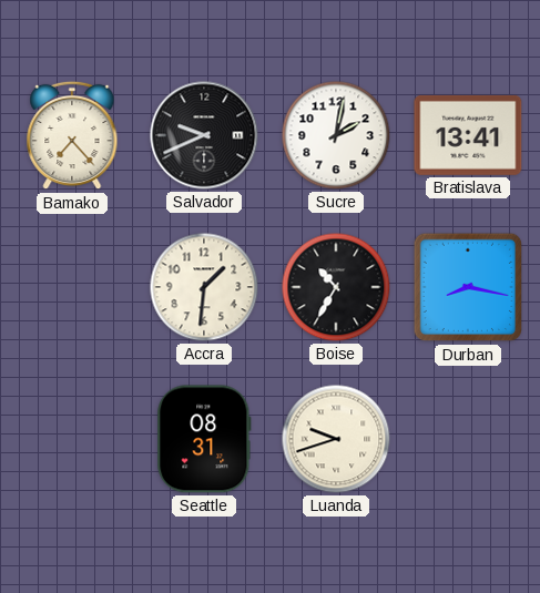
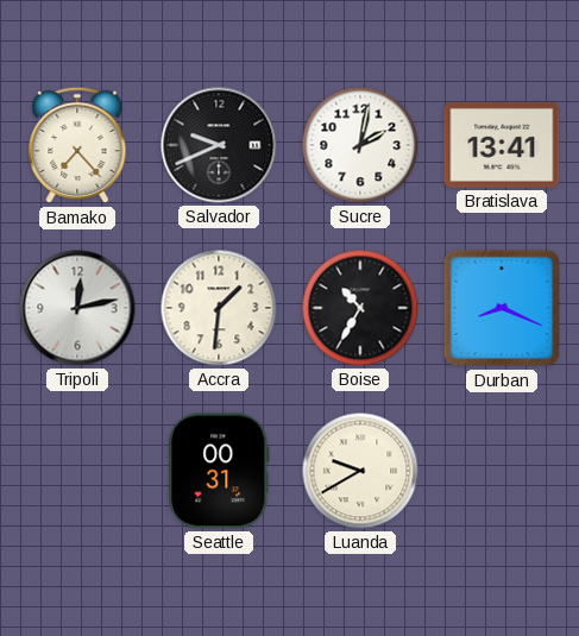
Tripoli: none -> 12:13 (77, 308)
Durban: 8:17 -> 8:19 (502, 308)
Seattle: 08:31 -> 00:31 (219, 471)
Luanda: 9:42 -> 9:40 (360, 471)
